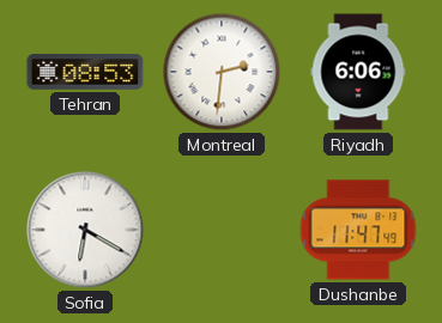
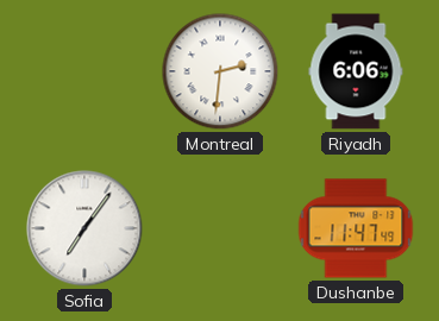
Tehran: 08:53 -> none (85, 72)
Sofia: 6:20 -> 7:06 (84, 228)
